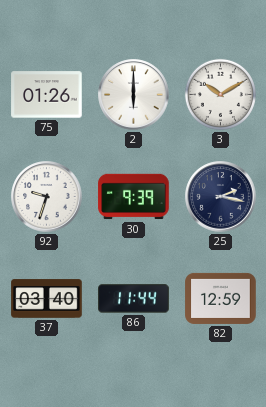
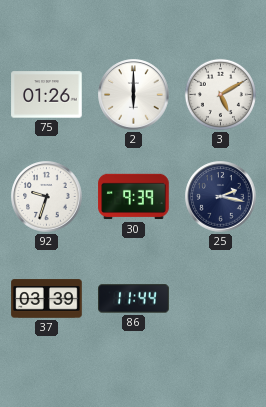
3: 10:10 -> 5:10 (220, 94)
37: 03:40 -> 03:39 (47, 299)
82: 12:59 -> none (221, 298)
